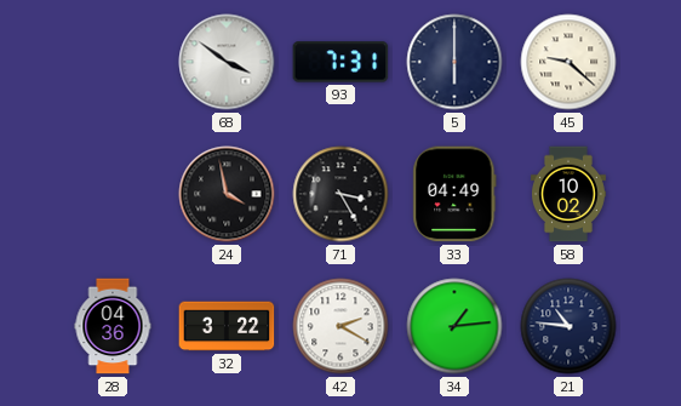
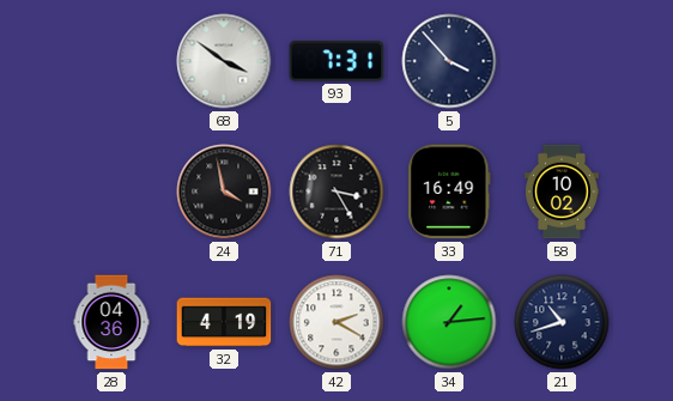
5: 6:00 -> 3:53 (449, 61)
45: 9:22 -> none (568, 62)
33: 04:49 -> 16:49 (449, 192)
32: 3:22 -> 4:19 (224, 322)
21: 10:46 -> 10:42 (562, 322)
